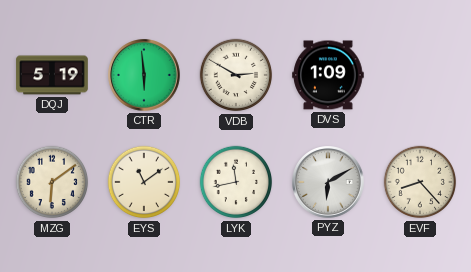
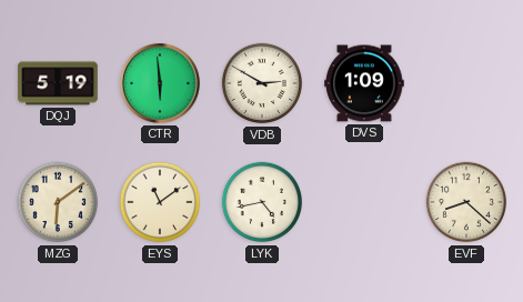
LYK: 11:43 -> 4:43 (262, 202)
PYZ: 6:10 -> none (329, 183)
EVF: 8:23 -> 8:22 (466, 202)
